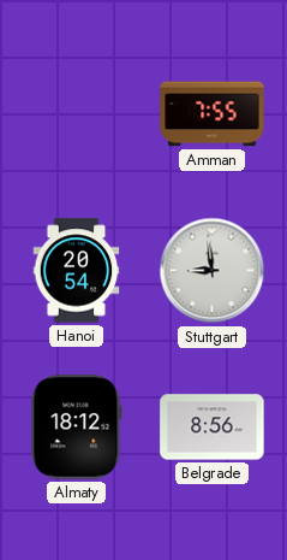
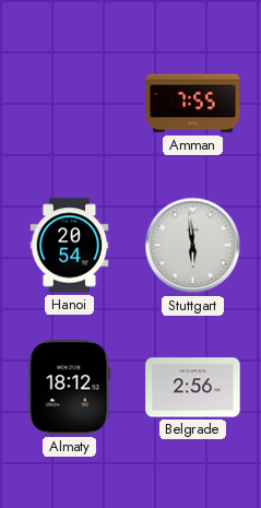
Stuttgart: 8:59 -> 5:59 (193, 246)
Belgrade: 8:56 -> 2:56 (193, 388)
